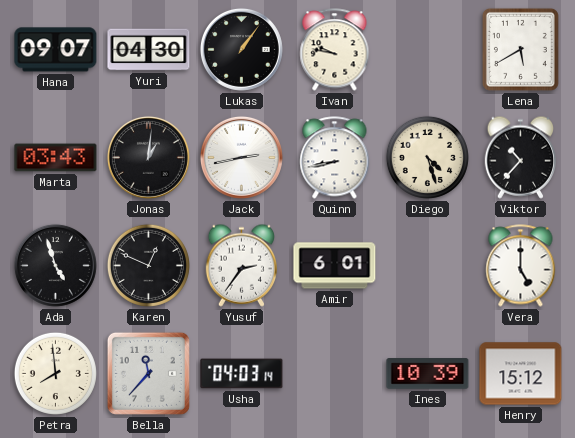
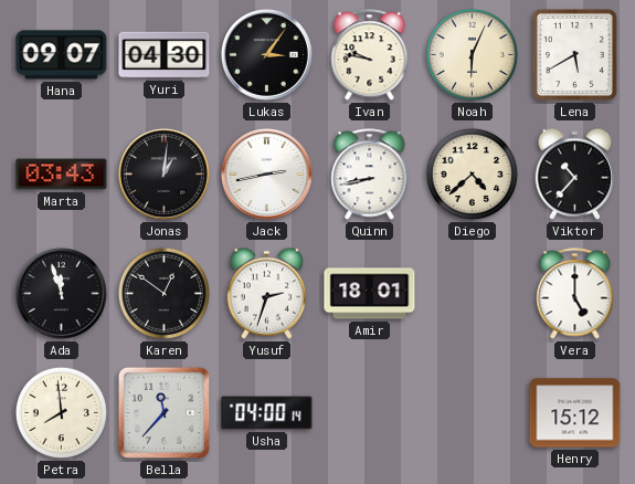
Lukas: 1:06 -> 3:06 (266, 54)
Noah: none -> 6:04 (472, 54)
Diego: 4:27 -> 4:38 (472, 173)
Ada: 4:57 -> 11:57 (61, 293)
Karen: 12:49 -> 12:51 (163, 293)
Yusuf: 2:36 -> 2:33 (266, 293)
Amir: 6:01 -> 18:01 (370, 294)
Usha: 04:03 -> 04:00 (267, 413)
Ines: 10:39 -> none (428, 374)
